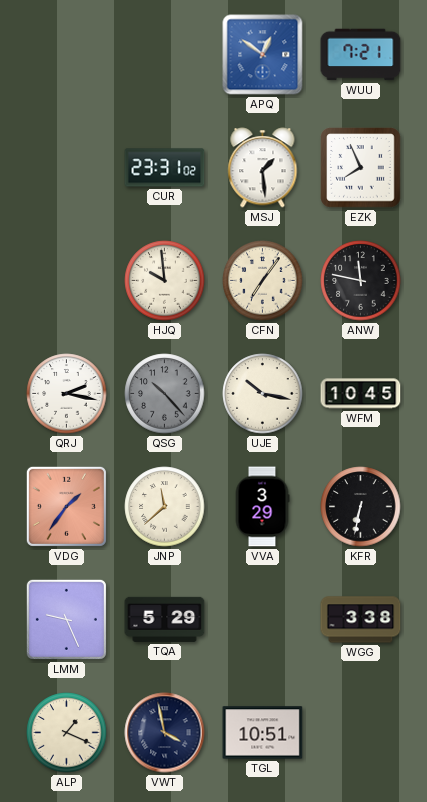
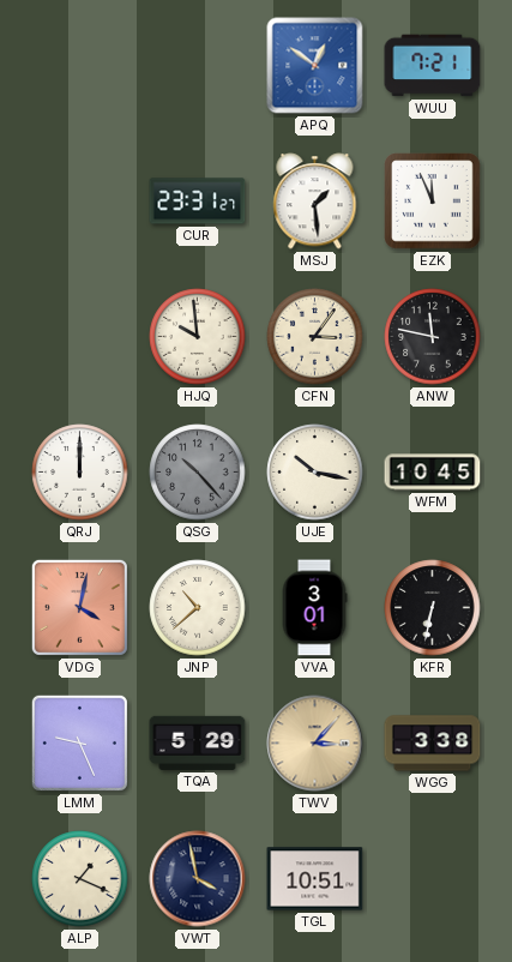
CUR: 23:31:02 -> 23:31:27 (198, 202)
EZK: 7:56 -> 11:56 (433, 202)
CFN: 7:06 -> 3:06 (315, 337)
QRJ: 2:17 -> 12:00 (80, 473)
VDG: 1:36 -> 4:02 (79, 607)
JNP: 11:38 -> 10:38 (198, 608)
VVA: 3:29 -> 3:01 (314, 608)
TWV: none -> 3:07 (315, 744)
